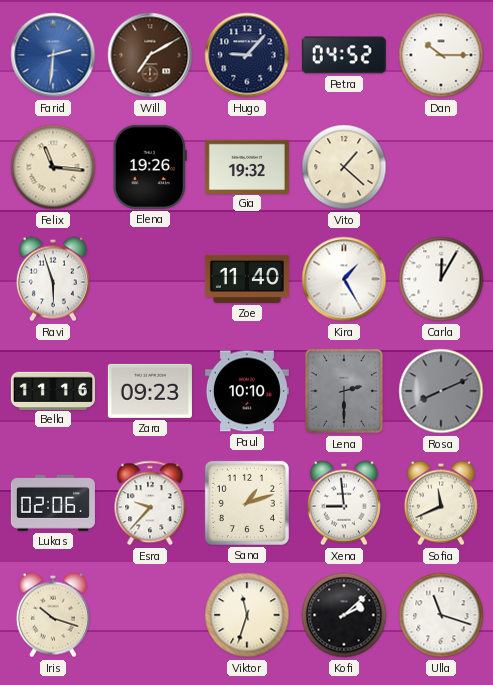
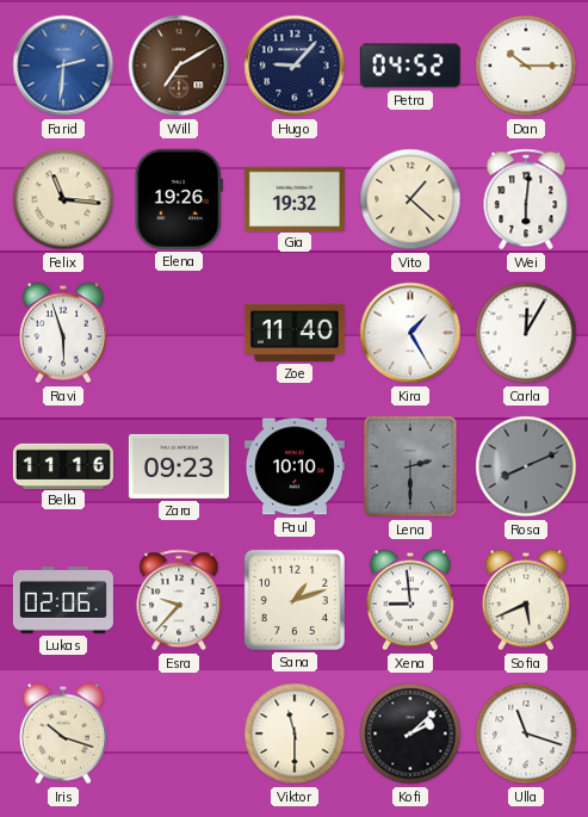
Wei: none -> 6:01 (526, 199)
Sofia: 11:41 -> 5:41 (526, 600)
Viktor: 11:33 -> 11:30 (295, 734)
